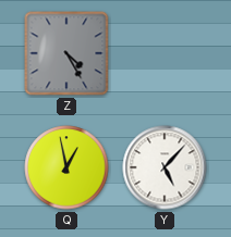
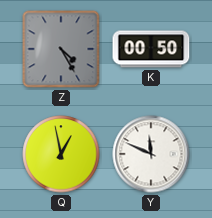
K: none -> 00:50 (151, 49)
Y: 5:07 -> 11:49 (151, 154)
